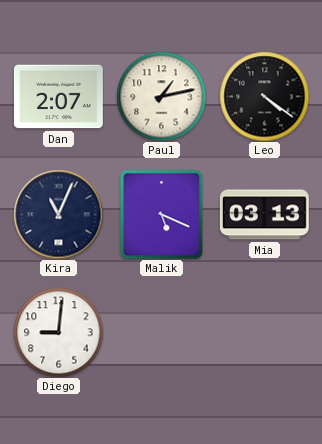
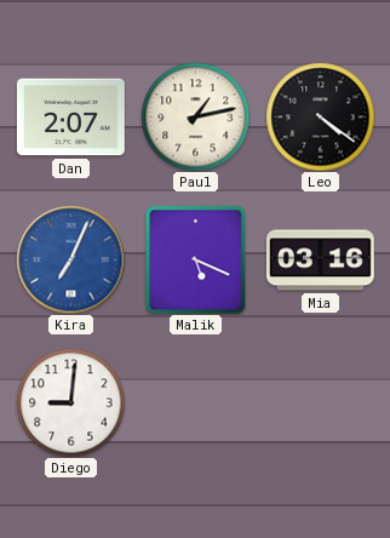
Kira: 11:04 -> 7:04 (70, 259)
Kira dial: navy -> blue (70, 259)
Mia: 03:13 -> 03:16 (320, 261)
